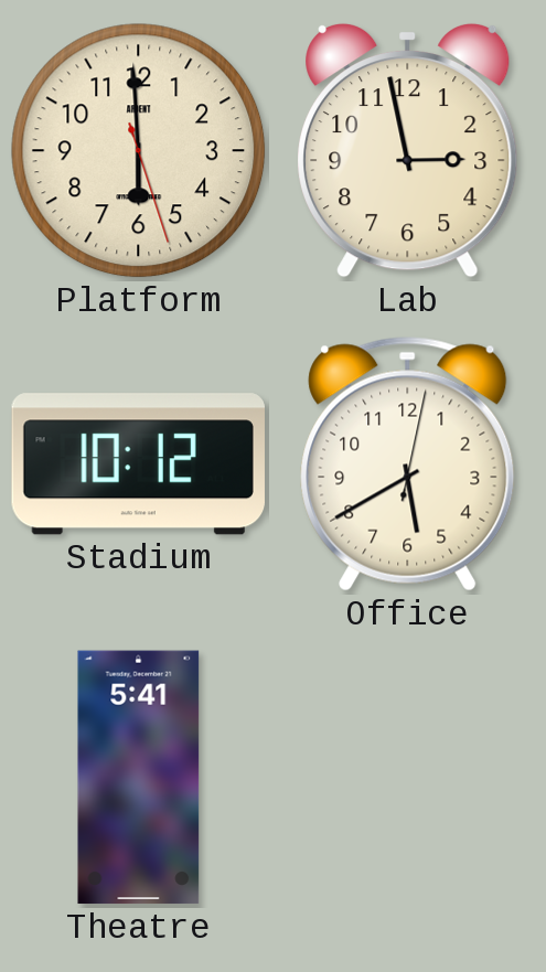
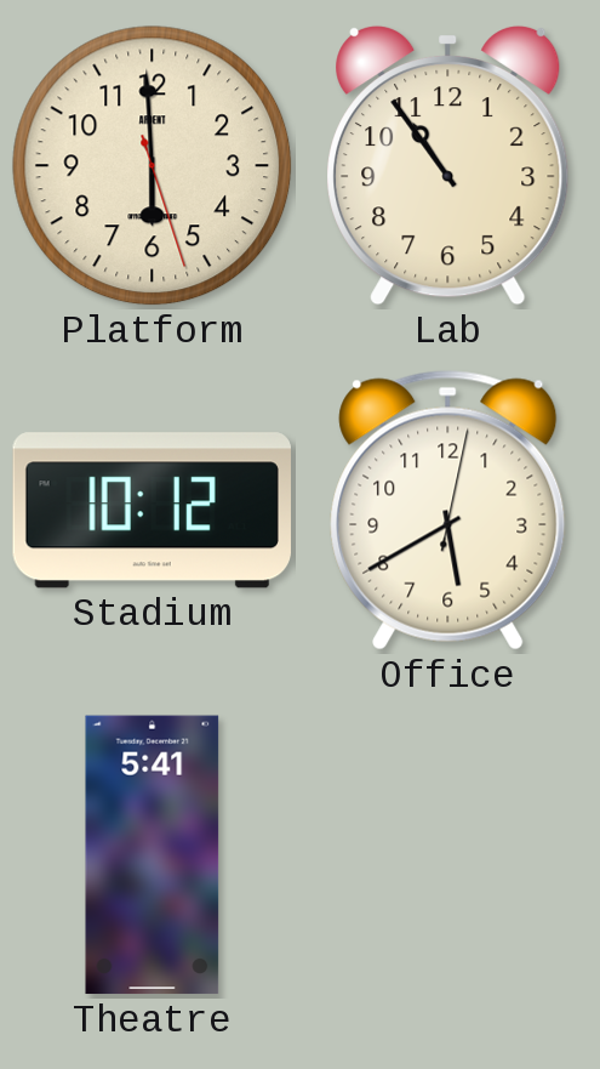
Lab: 2:58 -> 10:54 (448, 165)
